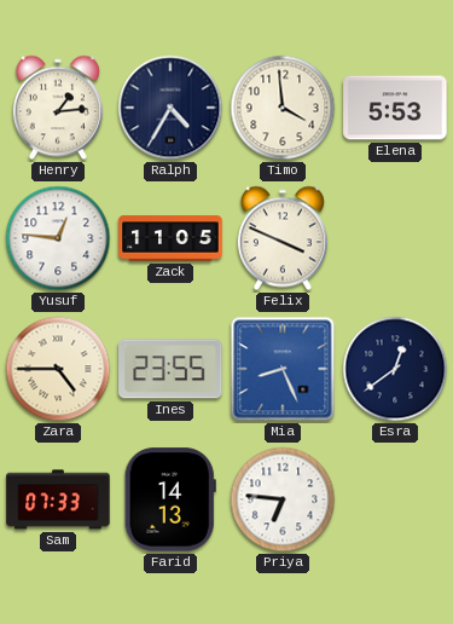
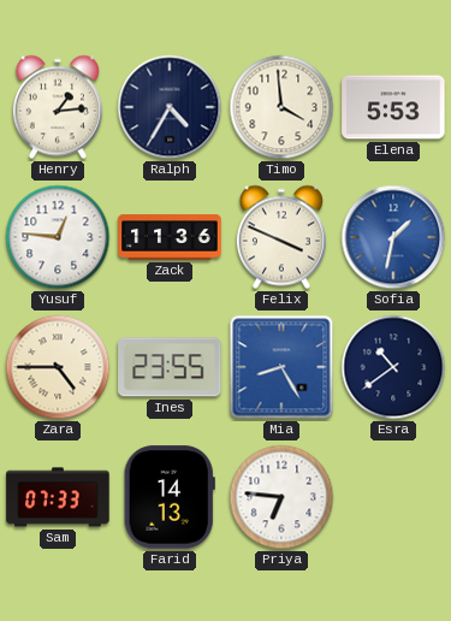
Zack: 11:05 -> 11:36 (170, 237)
Sofia: none -> 1:32 (393, 237)
Mia: 8:26 -> 8:25 (281, 367)
Esra: 12:39 -> 10:39 (393, 367)
